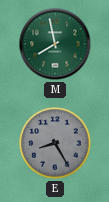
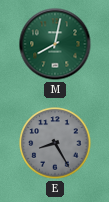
M: 7:58 -> 8:02 (55, 44)
